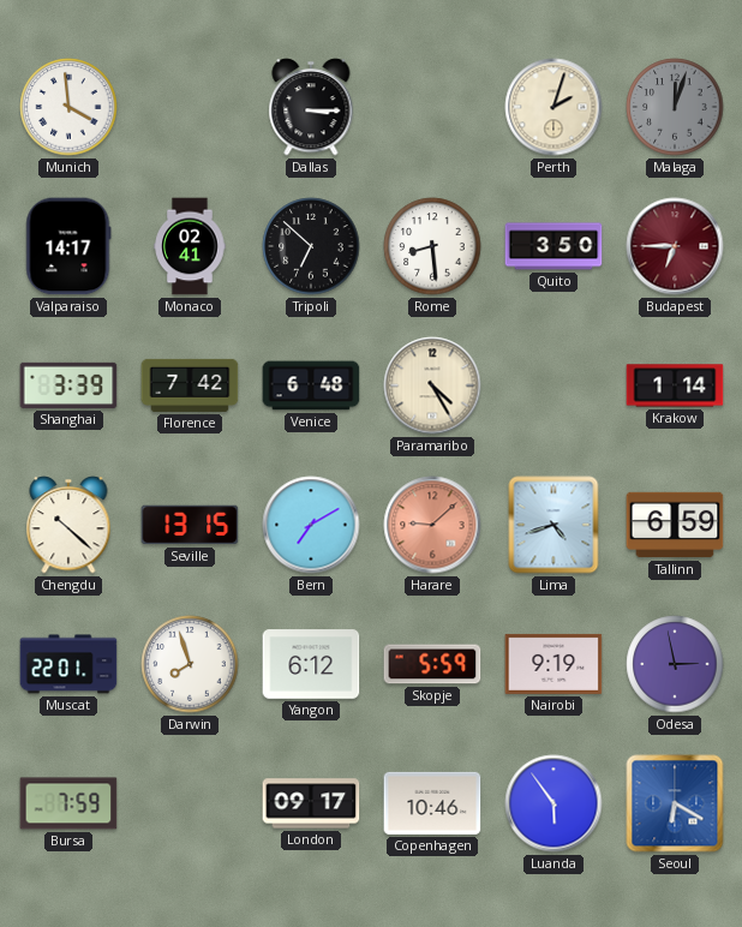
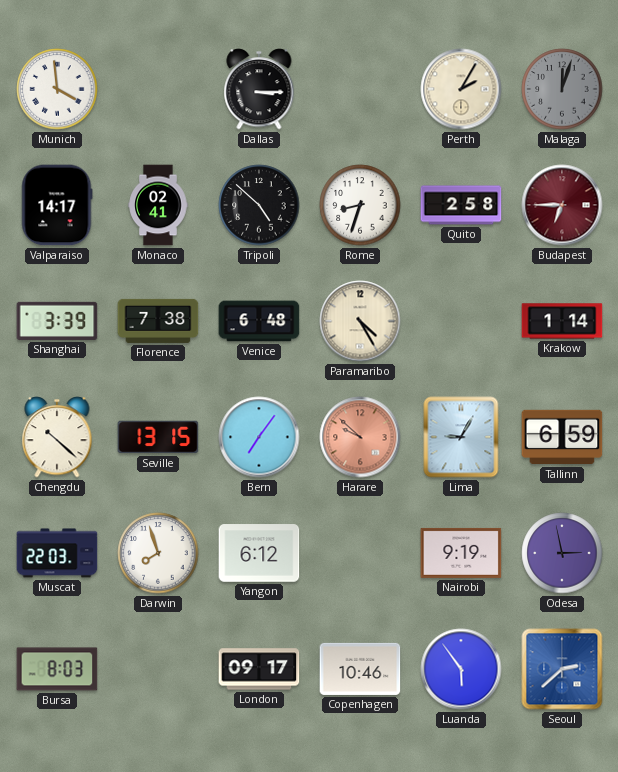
Perth: 2:03 -> 2:05 (461, 89)
Tripoli: 6:52 -> 4:52 (259, 205)
Rome: 8:29 -> 8:33 (360, 205)
Quito: 3:50 -> 2:58 (461, 205)
Florence: 7:42 -> 7:38 (158, 321)
Bern: 7:10 -> 7:06 (259, 437)
Harare: 9:08 -> 9:52 (360, 437)
Lima: 4:42 -> 9:05 (461, 437)
Muscat: 22:01 -> 22:03 (57, 553)
Skopje: 5:59 -> none (432, 664)
Bursa: 7:59 -> 8:03 (57, 669)
Seoul: 6:20 -> 2:38 (562, 669)
